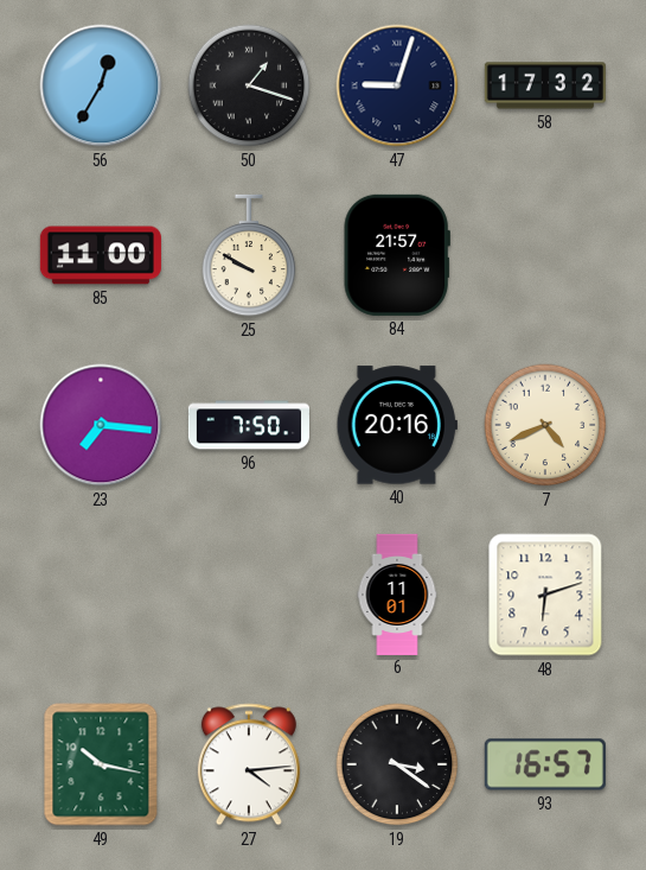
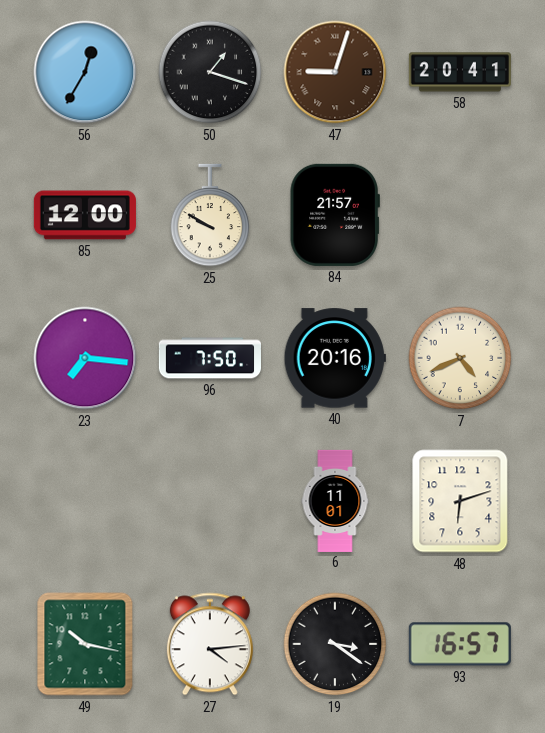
47 dial: navy -> brown (335, 72)
58: 17:32 -> 20:41 (460, 72)
85: 11:00 -> 12:00 (85, 215)
